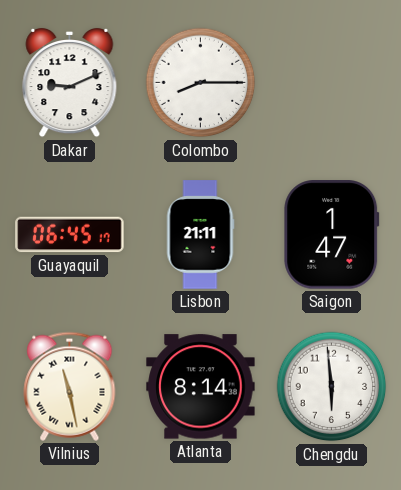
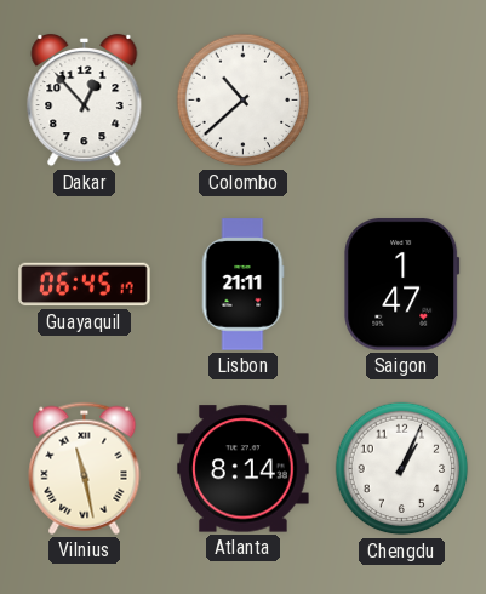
Dakar: 9:11 -> 12:53 (85, 101)
Colombo: 8:15 -> 10:38 (244, 101)
Chengdu: 5:59 -> 1:04 (402, 469)
